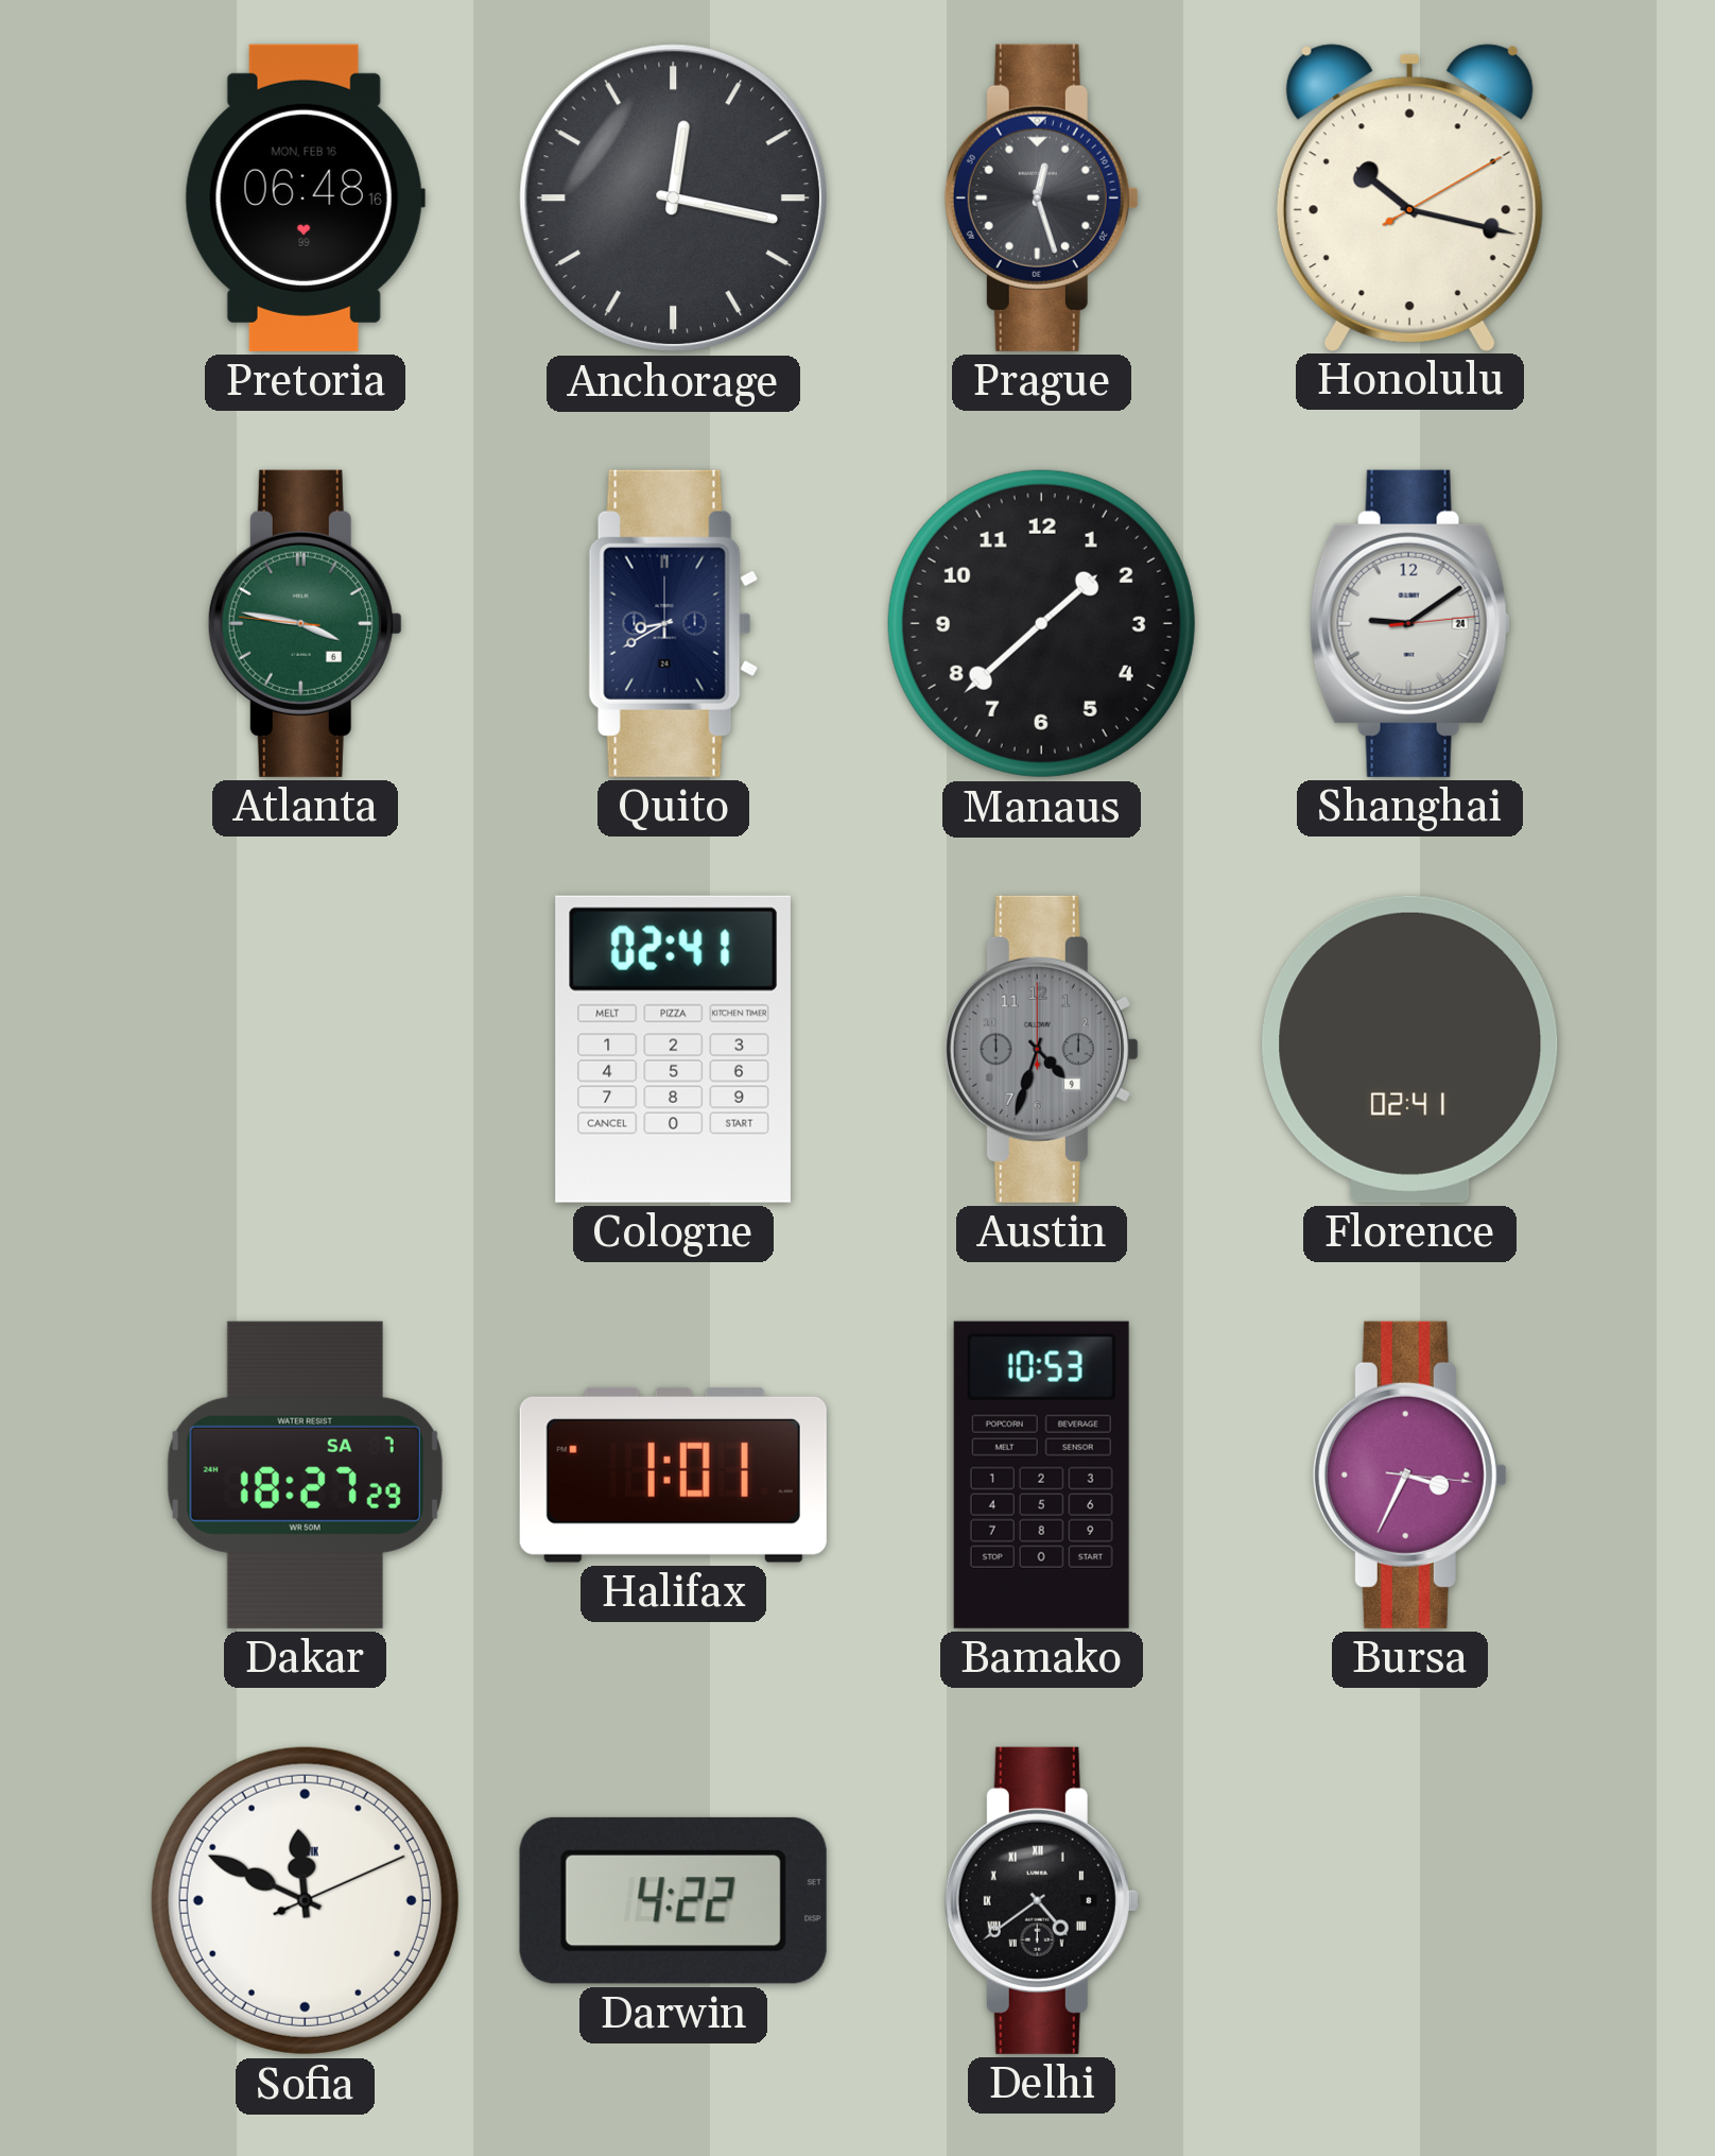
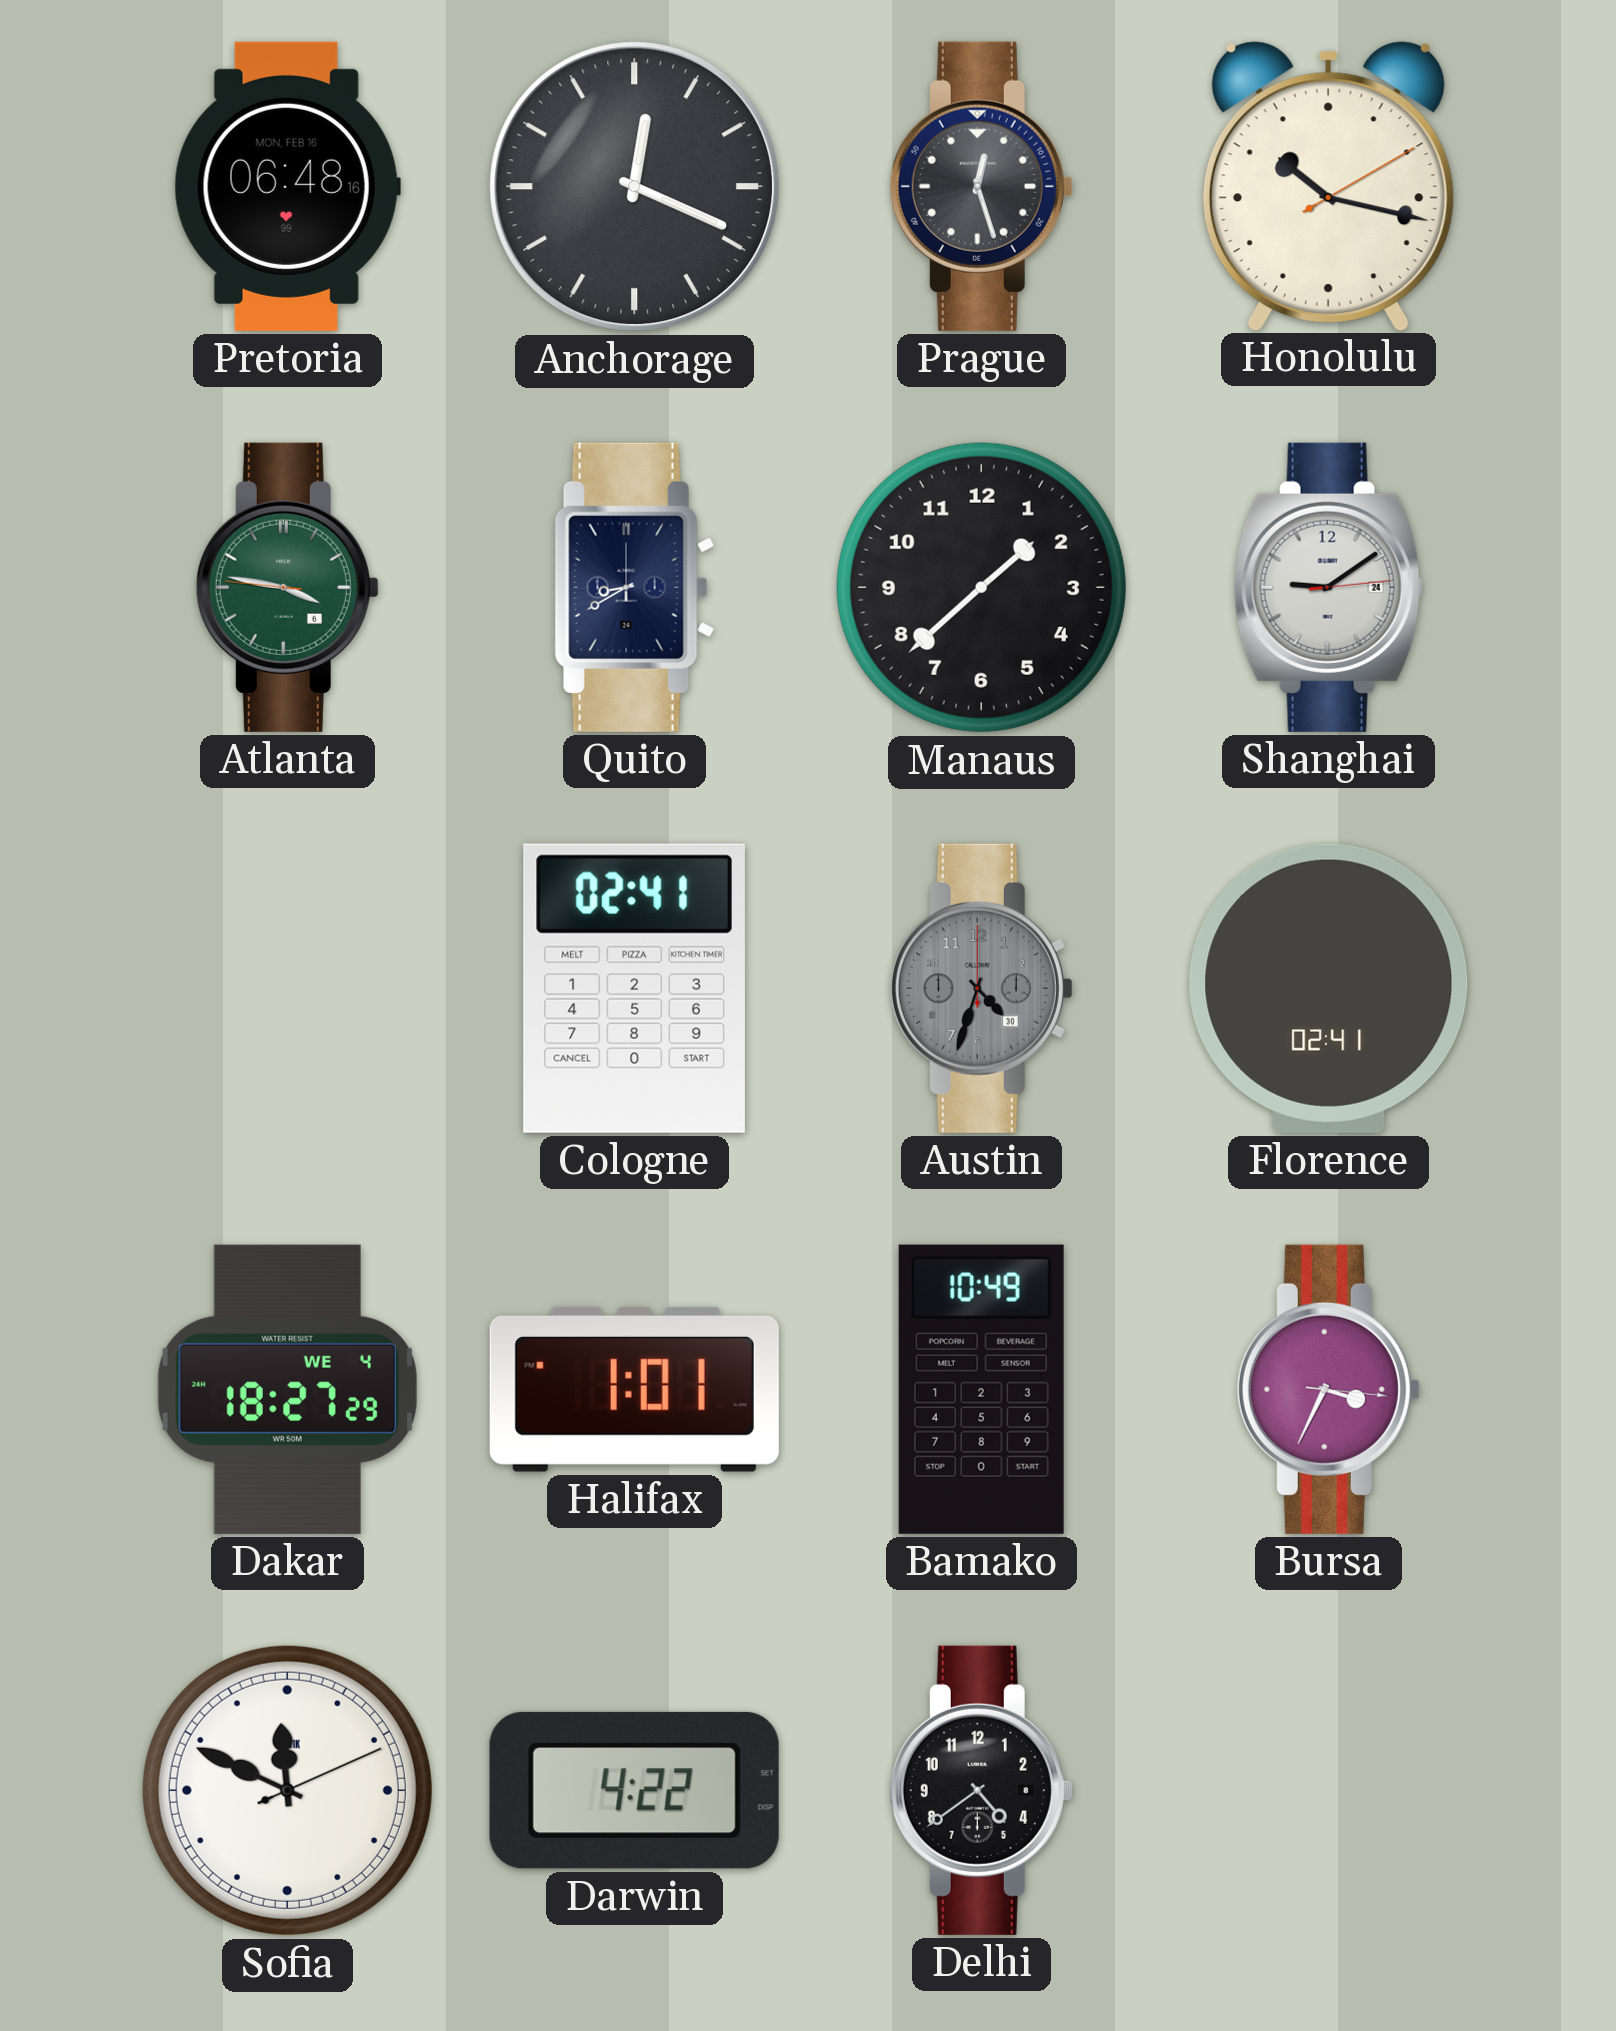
Anchorage: 12:17 -> 12:19 (635, 187)
Austin date: 9 -> 30 (981, 988)
Dakar date: SA 7 -> WE 4 (287, 1389)
Bamako: 10:53 -> 10:49 (981, 1389)
Delhi numerals: Roman -> Arabic (981, 1790)
